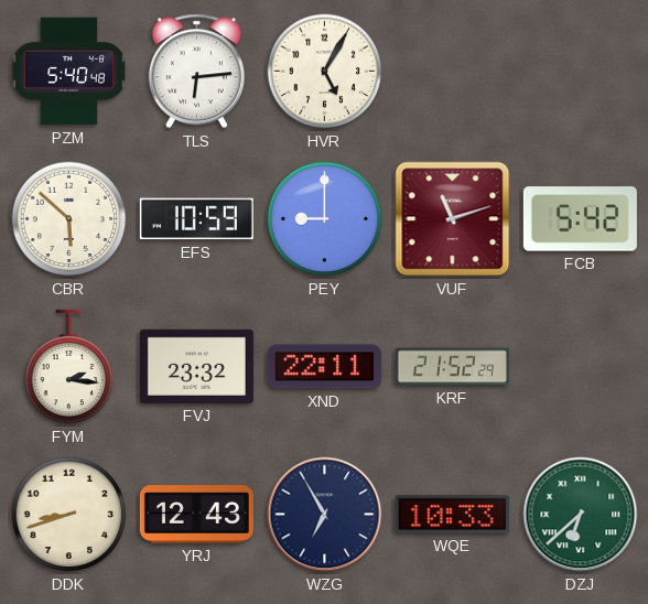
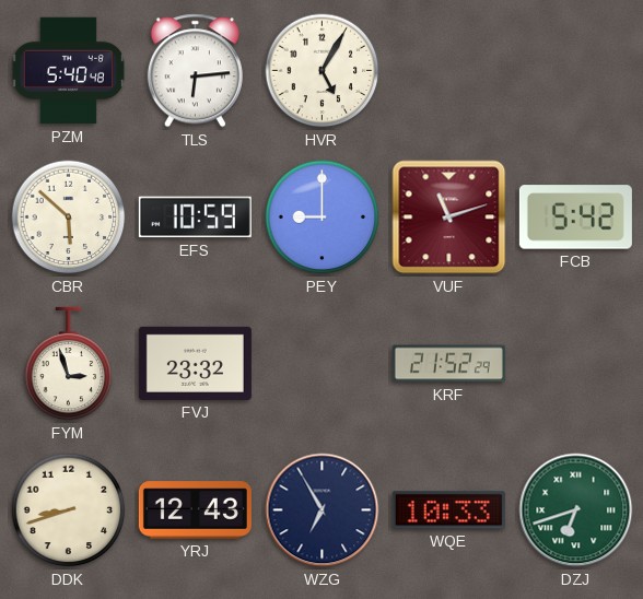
FYM: 2:16 -> 2:57 (69, 364)
XND: 22:11 -> none (324, 367)
DZJ: 6:38 -> 6:42 (576, 510)
